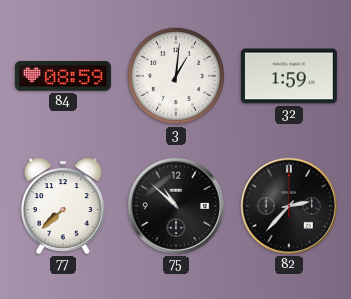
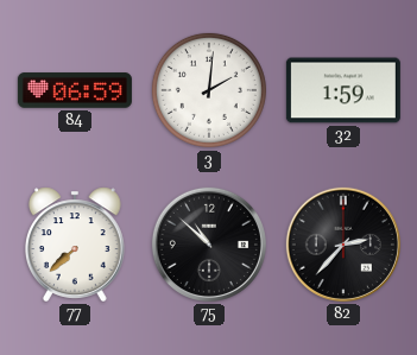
84: 08:59 -> 06:59 (75, 90)
3: 1:01 -> 2:01 (209, 90)
